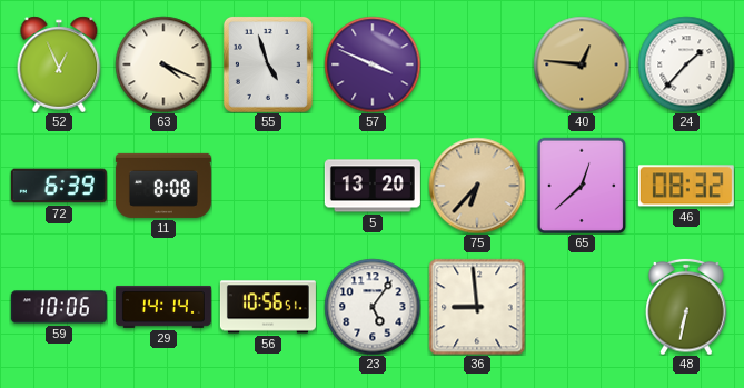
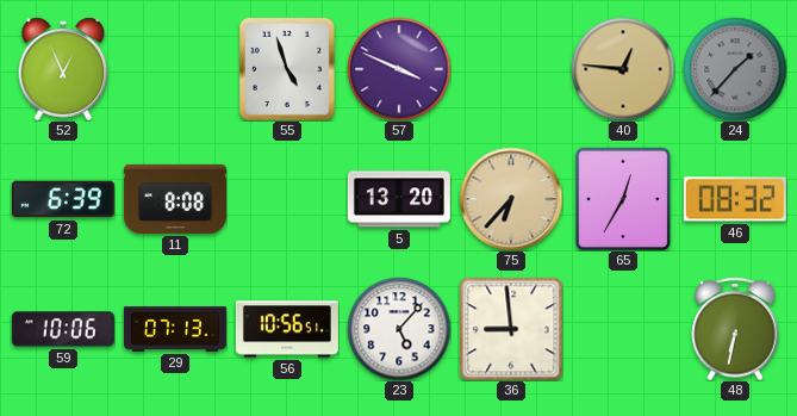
63: 4:19 -> none (163, 64)
24 dial: white -> grey (735, 69)
65: 12:38 -> 12:35 (623, 199)
29: 14:14 -> 07:13 (175, 329)
23: 5:06 -> 5:07 (399, 329)
